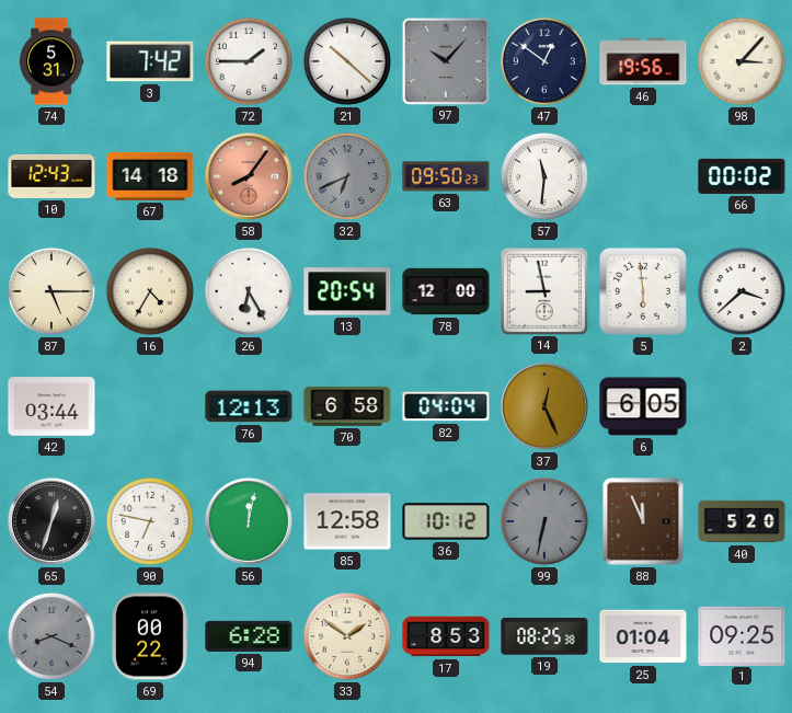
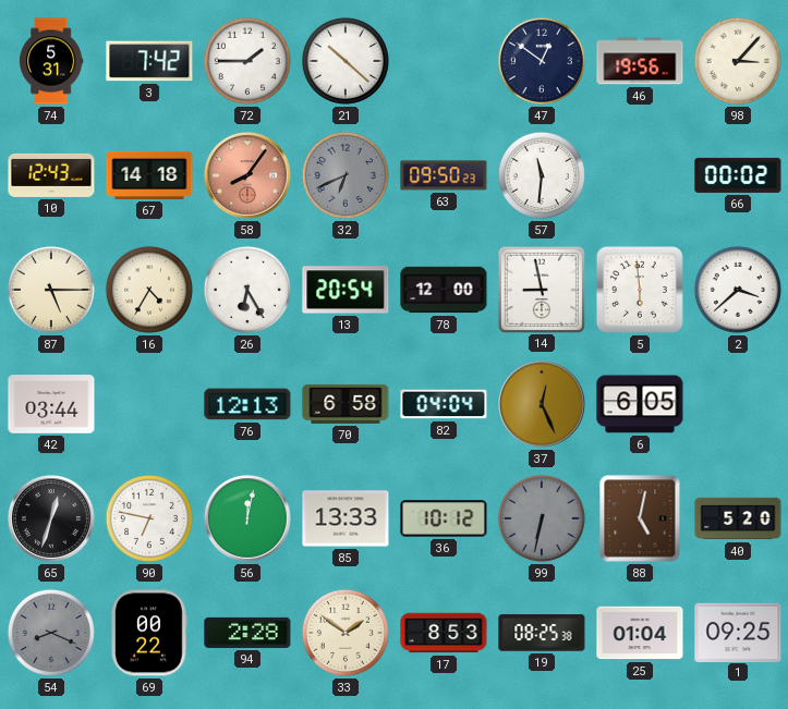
97: 10:07 -> none (445, 60)
85: 12:58 -> 13:33 (345, 518)
88: 11:56 -> 5:02 (640, 518)
94: 6:28 -> 2:28 (247, 633)
